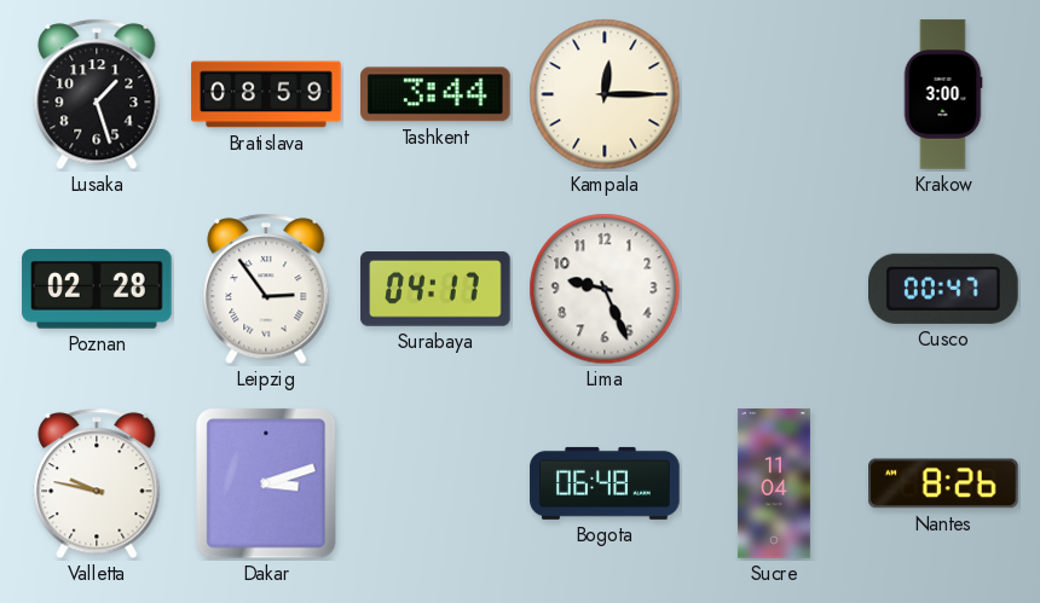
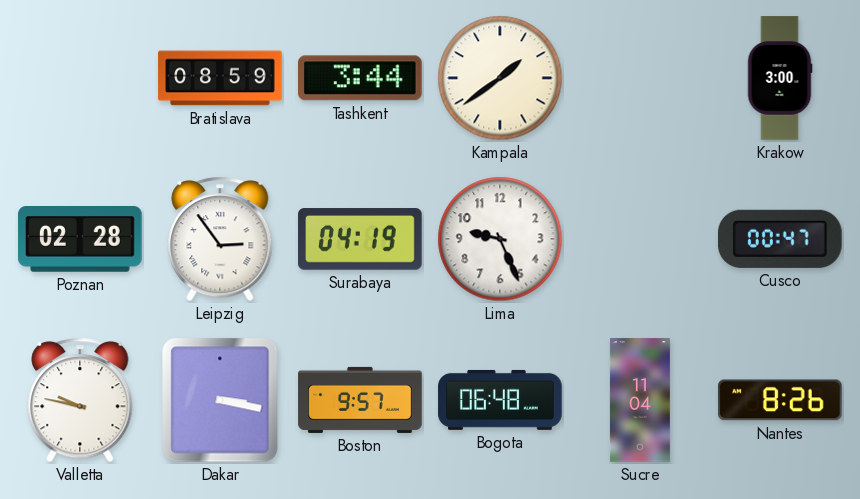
Lusaka: 1:27 -> none (97, 94)
Kampala: 12:15 -> 1:39 (500, 78)
Surabaya: 04:17 -> 04:19 (360, 239)
Dakar: 3:12 -> 3:17 (220, 400)
Boston: none -> 9:57 (360, 400)
